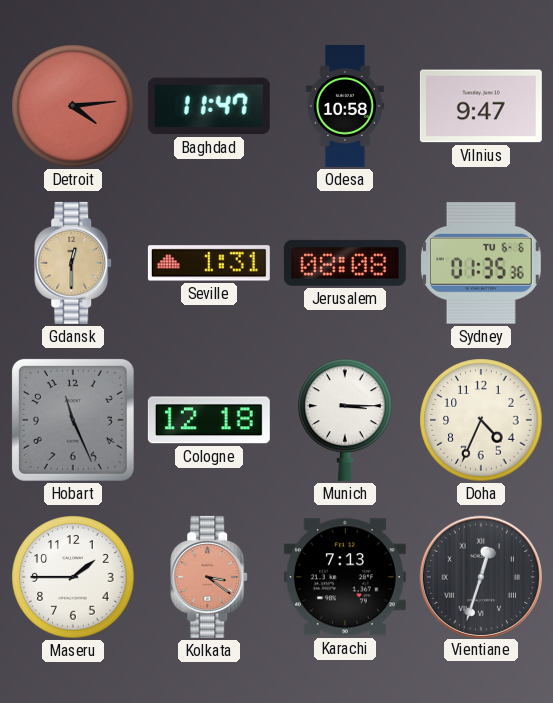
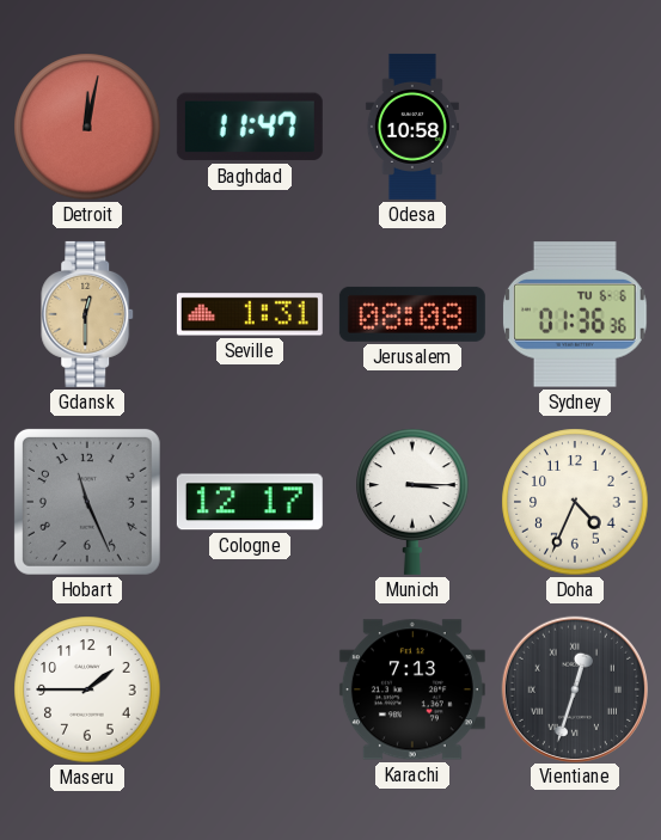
Detroit: 4:14 -> 12:02 (87, 127)
Vilnius: 9:47 -> none (481, 106)
Sydney: 01:35 -> 01:36 (575, 314)
Cologne: 12:18 -> 12:17 (250, 502)
Kolkata: 3:21 -> none (210, 577)
